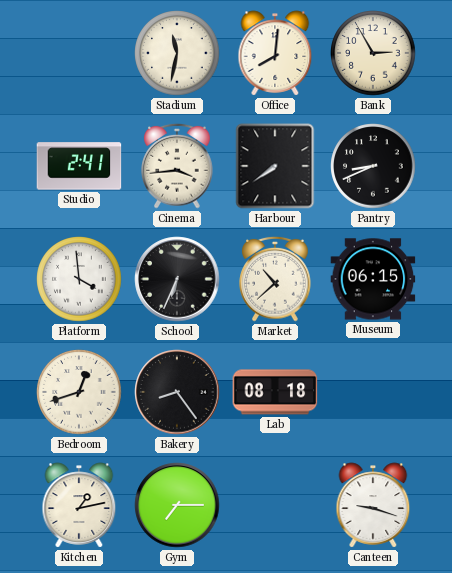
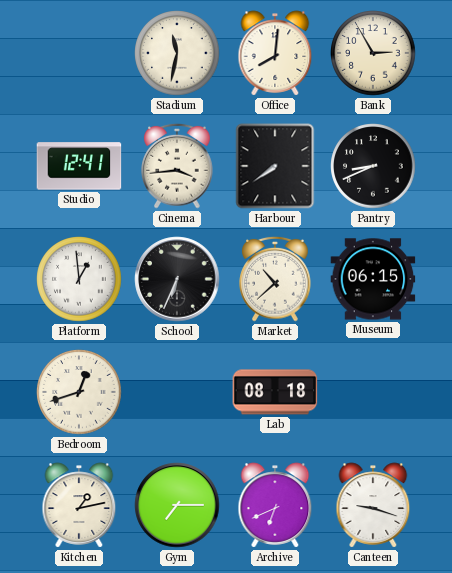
Studio: 2:41 -> 12:41 (79, 166)
Platform: 3:59 -> 12:59 (79, 279)
Bakery: 8:24 -> none (177, 392)
Archive: none -> 6:41 (275, 505)
